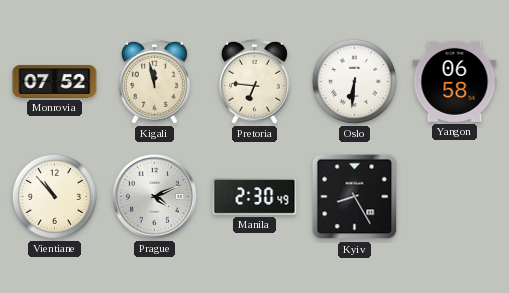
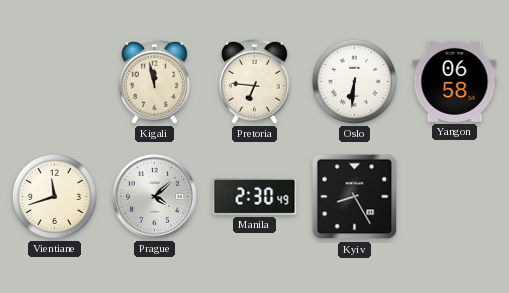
Monrovia: 07:52 -> none (55, 81)
Vientiane: 10:53 -> 11:42 (54, 196)
Prague: 4:11 -> 4:08 (154, 196)
